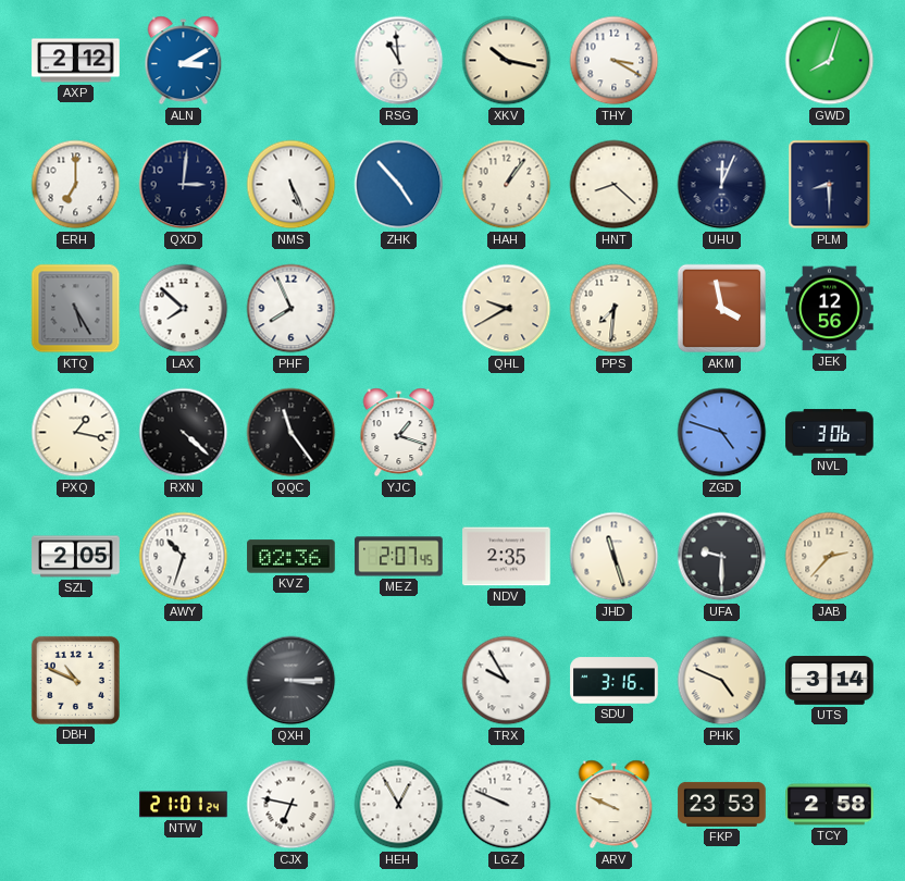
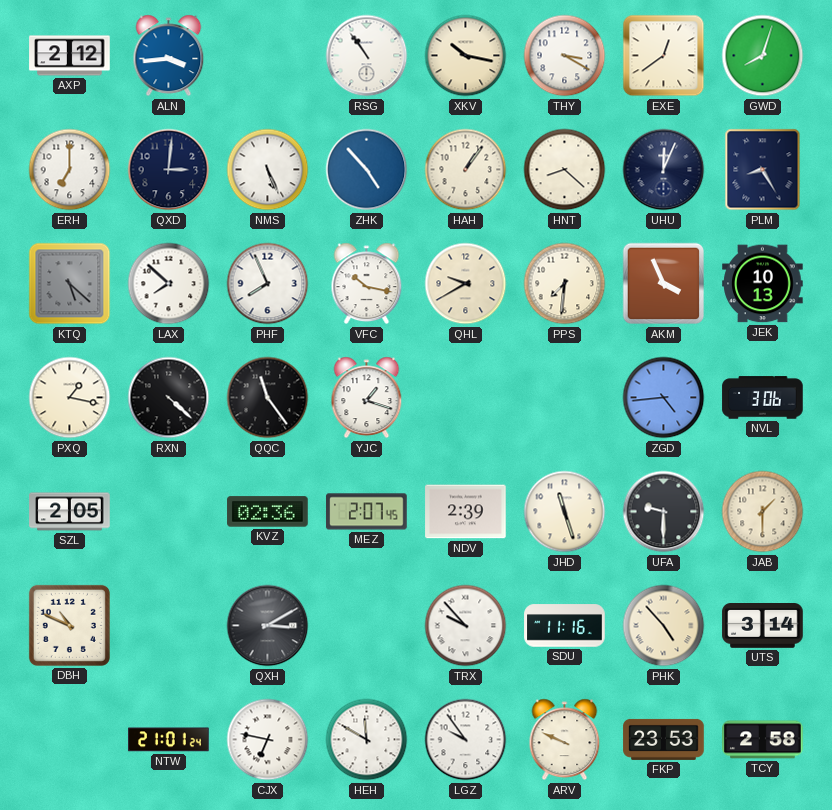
ALN: 3:10 -> 3:44 (169, 56)
RSG: 10:59 -> 10:54 (367, 56)
EXE: none -> 12:39 (664, 56)
PLM: 8:30 -> 8:25 (763, 170)
KTQ: 5:25 -> 5:22 (70, 284)
VFC: none -> 10:17 (367, 284)
AKM: 3:58 -> 3:56 (664, 284)
JEK: 12:56 -> 10:13 (763, 284)
ZGD: 4:48 -> 4:44 (664, 398)
AWY: 10:33 -> none (184, 557)
NDV: 2:35 -> 2:39 (466, 512)
JAB: 2:37 -> 1:30 (763, 512)
QXH: 3:15 -> 3:10 (268, 626)
TRX: 9:55 -> 9:53 (466, 626)
SDU: 3:16 -> 11:16 (565, 626)
PHK: 4:49 -> 4:53 (664, 626)
HEH: 12:55 -> 11:50 (367, 740)
LGZ: 9:49 -> 9:54 (466, 740)
